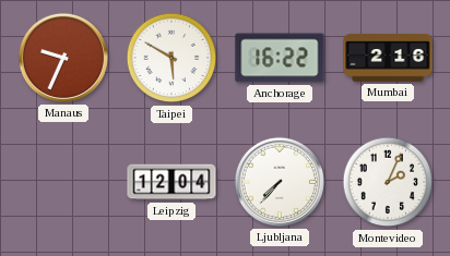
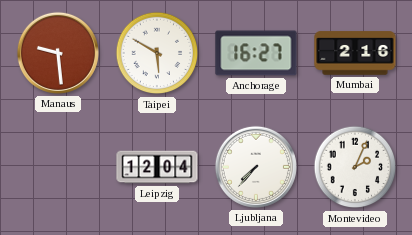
Manaus: 9:34 -> 9:29 (58, 53)
Anchorage: 16:22 -> 16:27 (256, 53)
